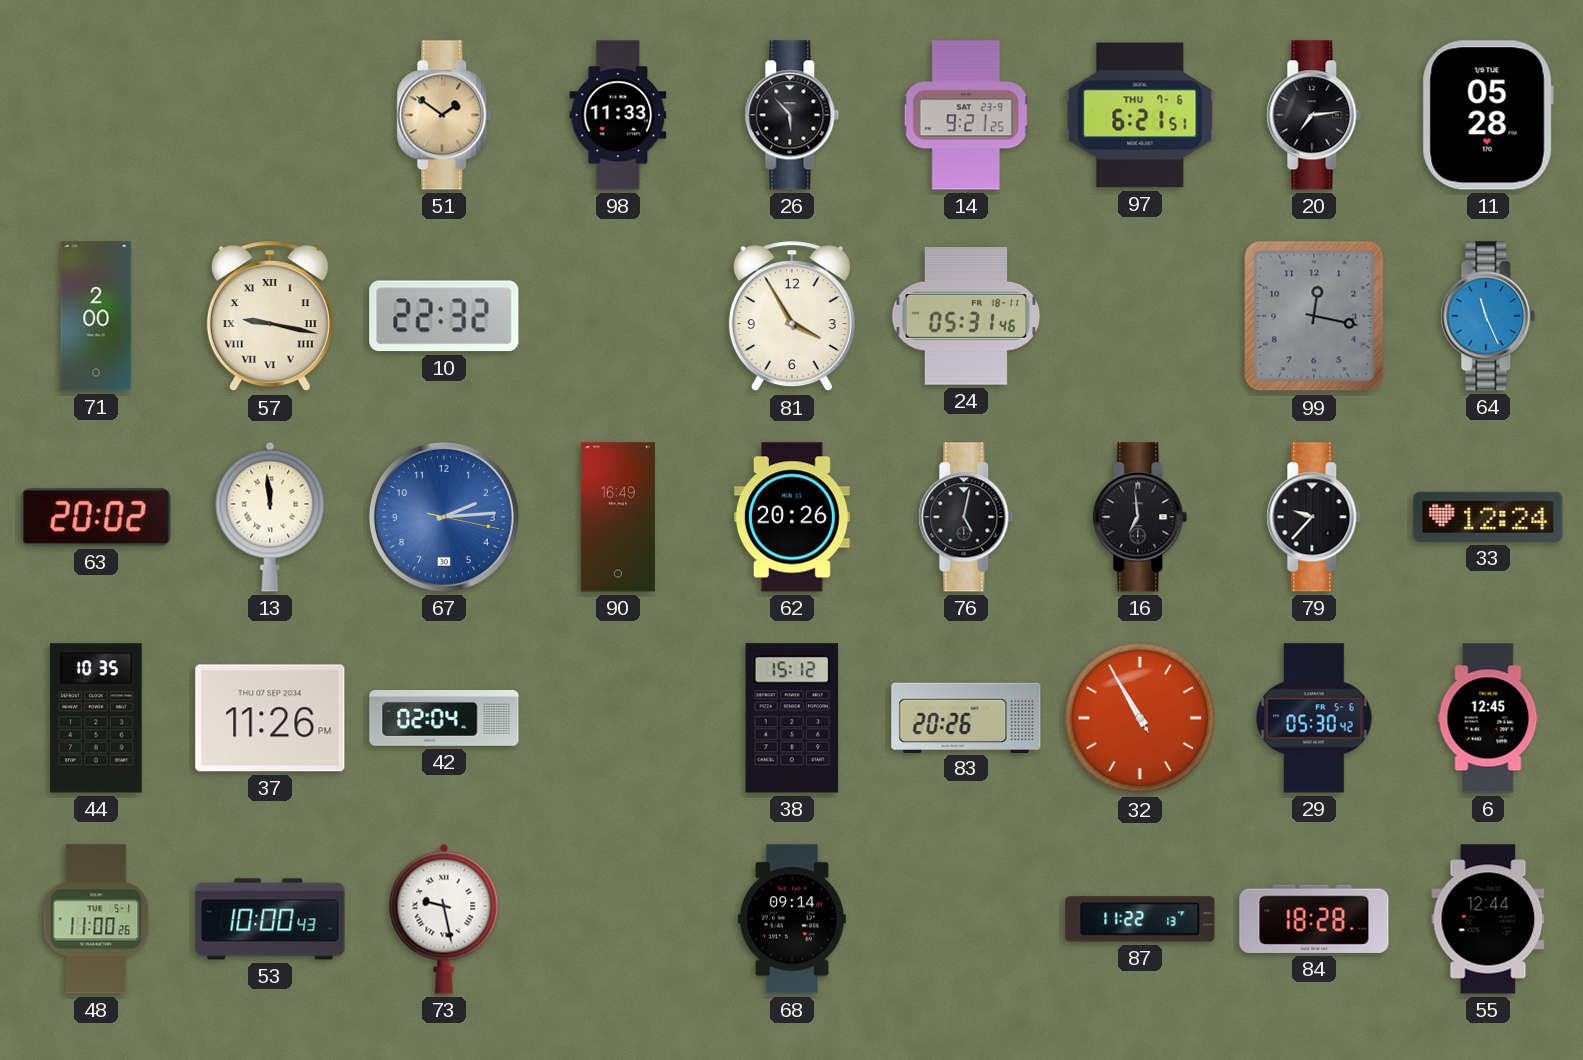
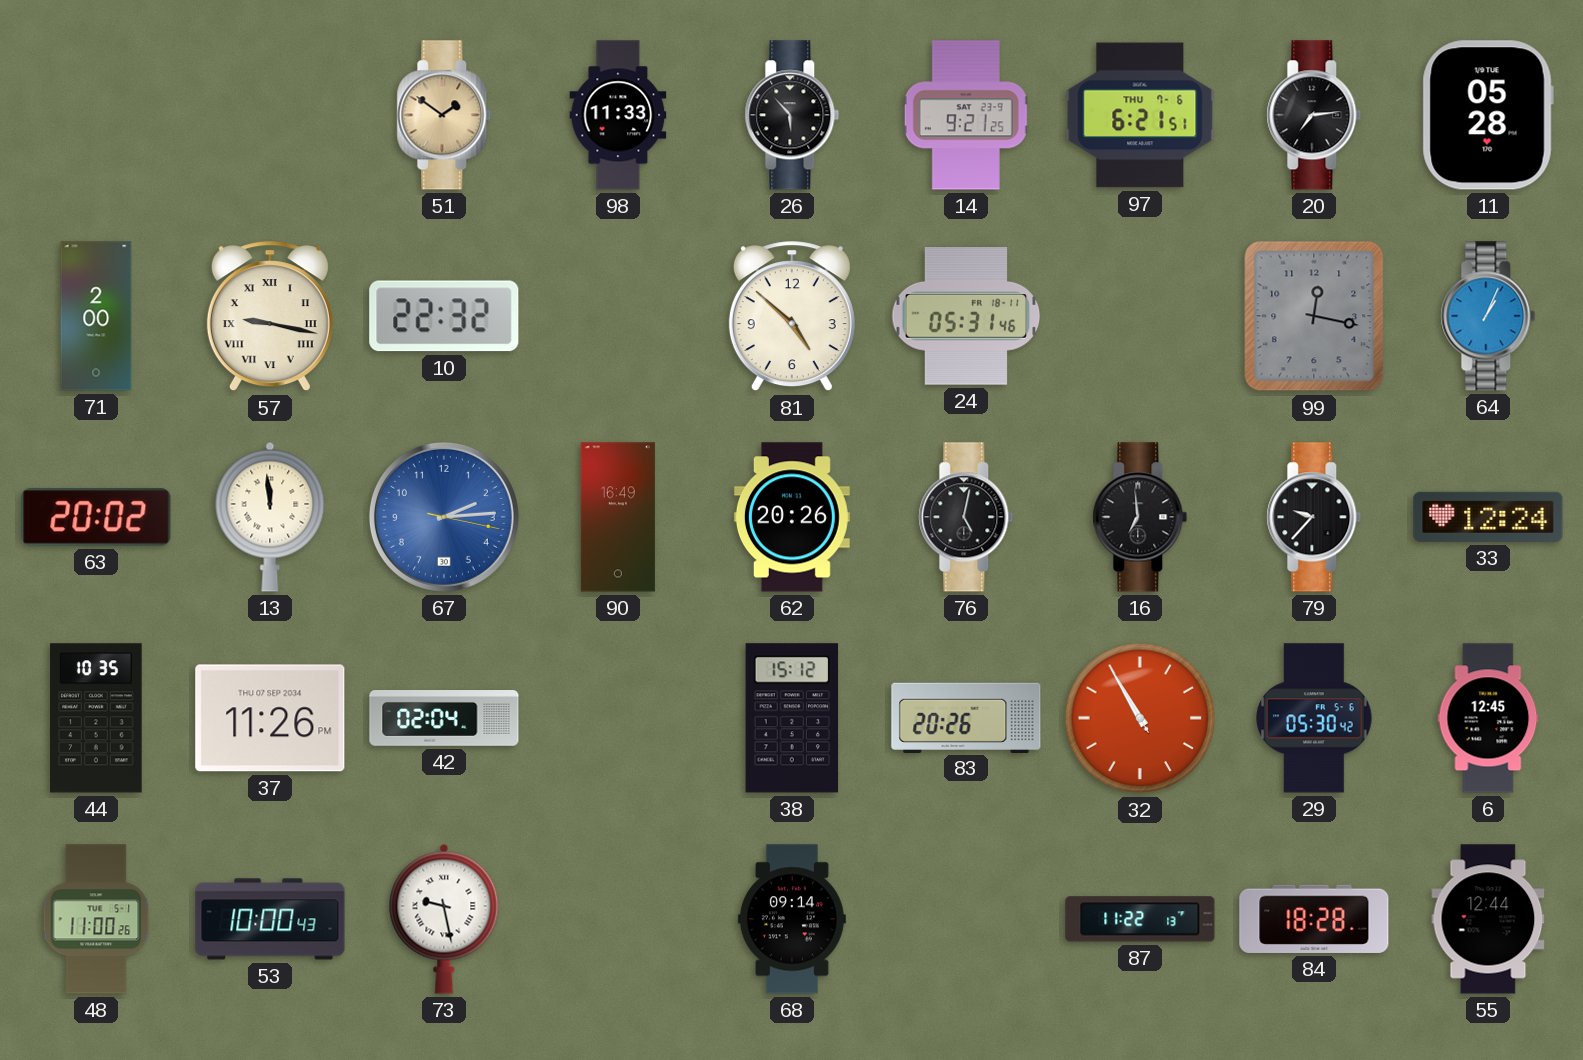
81: 3:55 -> 4:52 (792, 317)
64: 11:26 -> 1:04 (1488, 316)
